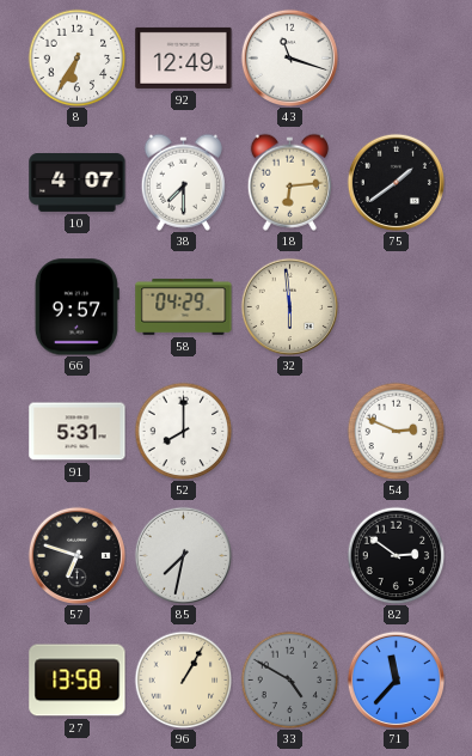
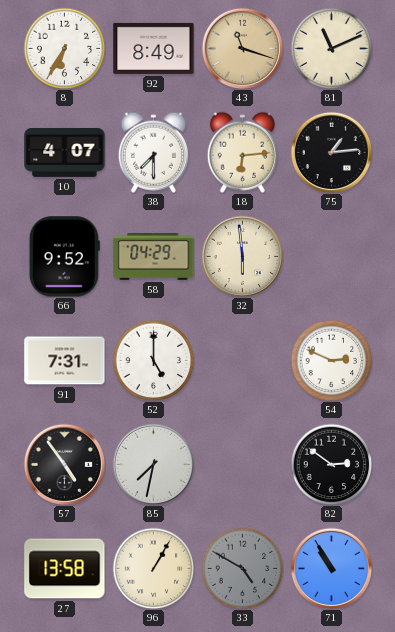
92: 12:49 -> 8:49 (154, 48)
43 dial: white -> champagne (242, 48)
81: none -> 11:11 (331, 48)
75: 1:39 -> 1:14 (331, 152)
66: 9:57 -> 9:52 (64, 257)
91: 5:31 -> 7:31 (65, 361)
52: 8:00 -> 5:00 (153, 360)
57: 6:48 -> 4:54 (64, 464)
71: 11:37 -> 10:55 (331, 568)
